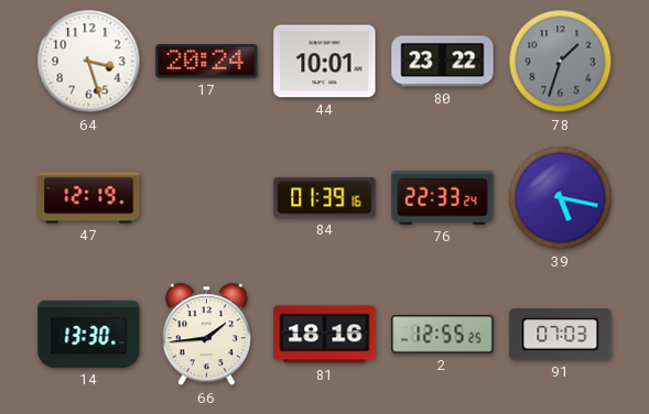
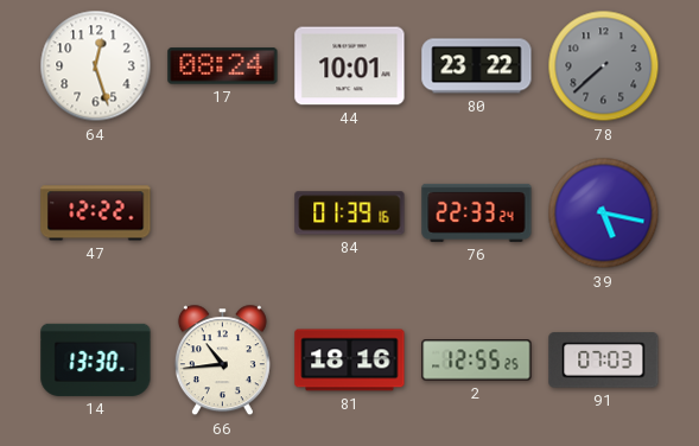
64: 3:27 -> 12:27 (96, 66)
17: 20:24 -> 08:24 (223, 66)
78: 1:33 -> 7:38 (604, 66)
47: 12:19 -> 12:22 (96, 214)
66: 1:44 -> 10:44 (222, 361)
